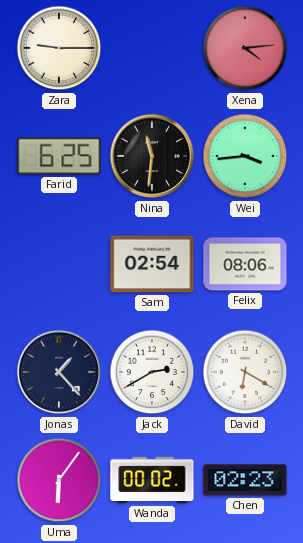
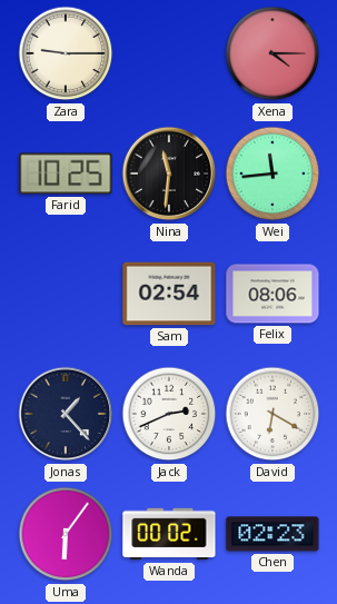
Xena: 4:14 -> 4:15 (272, 53)
Farid: 6:25 -> 10:25 (66, 174)
Wei: 3:44 -> 11:44 (272, 174)
Jack: 2:40 -> 2:41 (169, 414)
